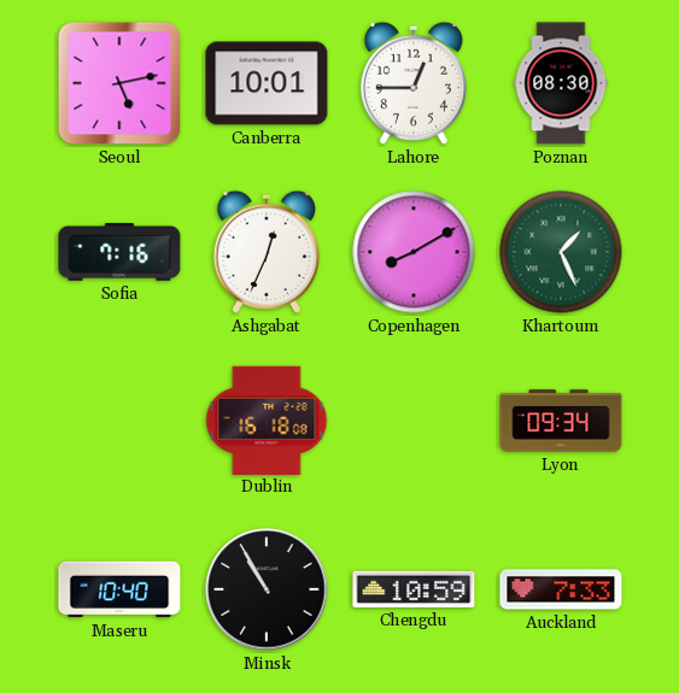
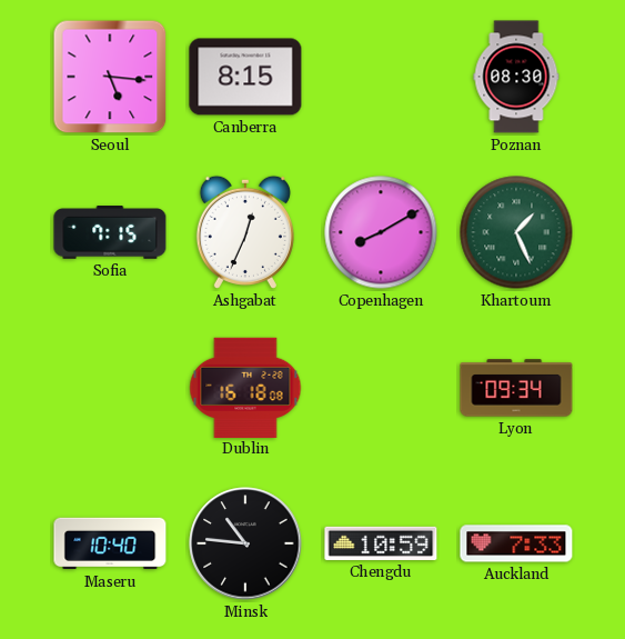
Seoul: 5:13 -> 5:16 (110, 77)
Canberra: 10:01 -> 8:15 (245, 77)
Lahore: 12:45 -> none (414, 83)
Sofia: 7:16 -> 7:15 (110, 232)
Minsk: 10:55 -> 10:46 (245, 543)
